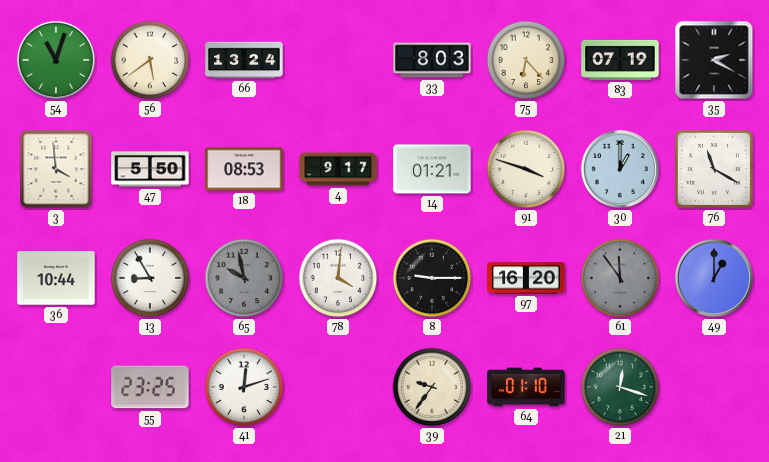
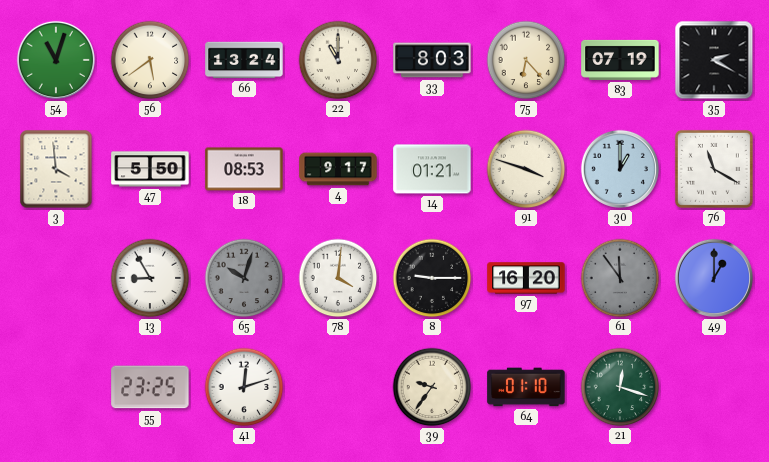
22: none -> 11:00 (338, 60)
36: 10:44 -> none (56, 278)
65: 9:58 -> 10:03 (244, 278)
